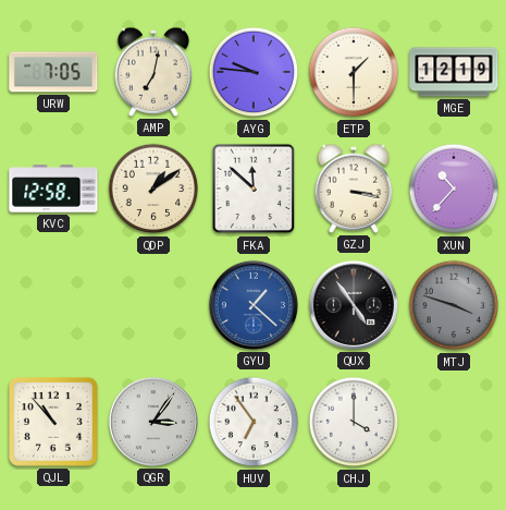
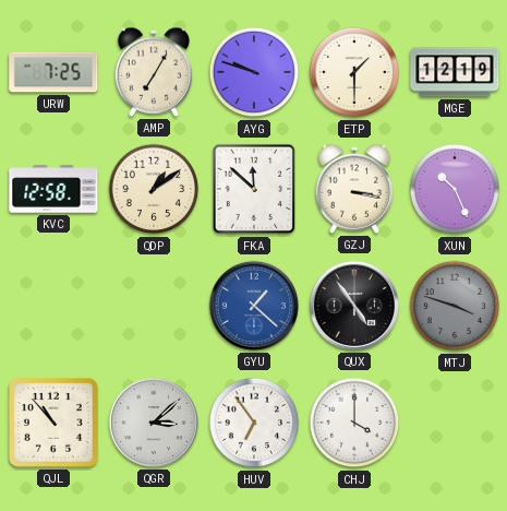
URW: 7:05 -> 7:25 (53, 72)
AMP: 7:02 -> 7:05 (154, 72)
AYG: 9:46 -> 9:48 (254, 72)
XUN: 10:37 -> 10:26 (455, 189)
QGR: 3:06 -> 3:08 (154, 423)
